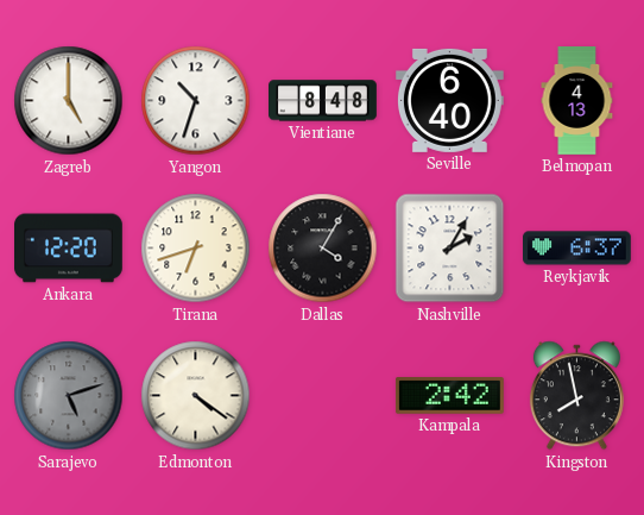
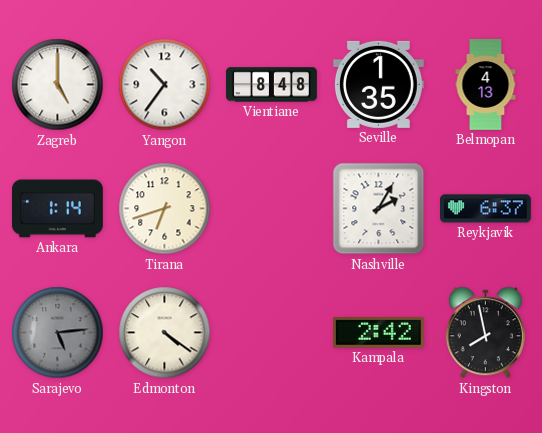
Yangon: 10:33 -> 10:36 (165, 85)
Seville: 6:40 -> 1:35 (378, 84)
Ankara: 12:20 -> 1:14 (58, 209)
Dallas: 4:05 -> none (323, 249)
Sarajevo: 5:12 -> 5:14 (58, 333)
